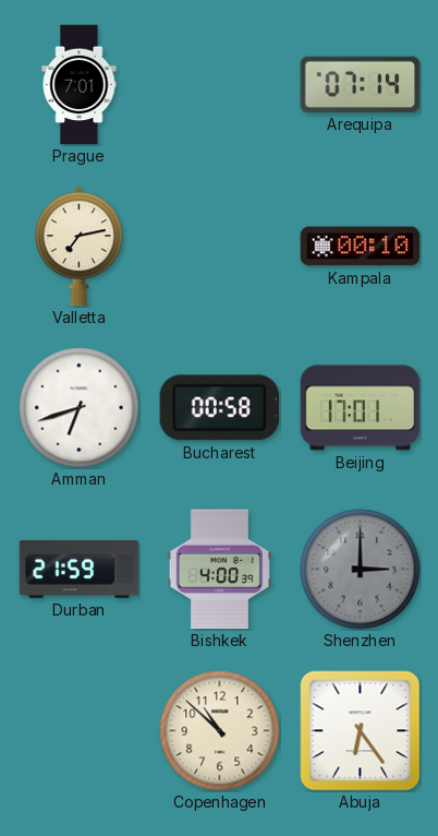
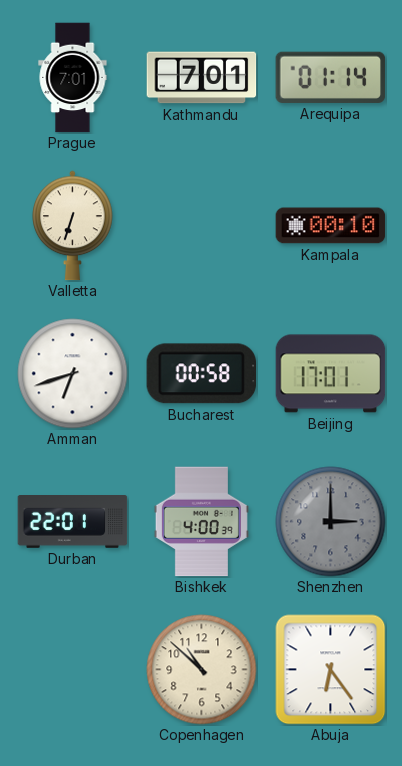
Kathmandu: none -> 7:01 (202, 78)
Arequipa: 07:14 -> 01:14 (331, 77)
Valletta: 7:13 -> 6:33 (73, 226)
Durban: 21:59 -> 22:01 (73, 522)
